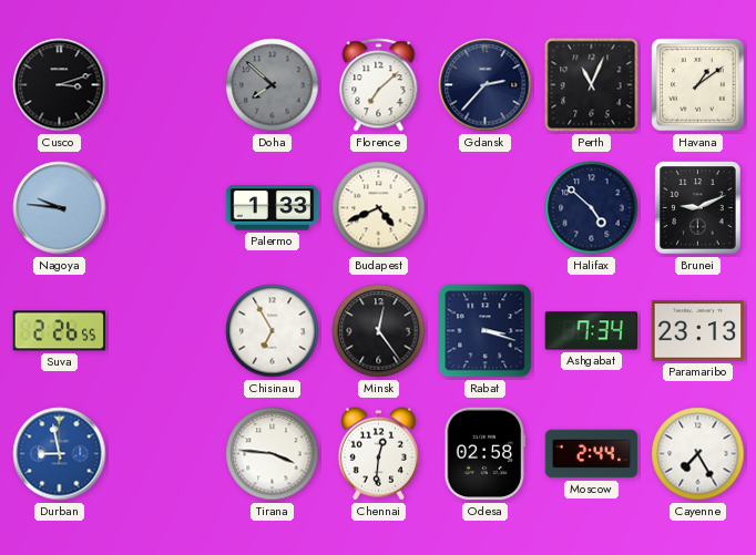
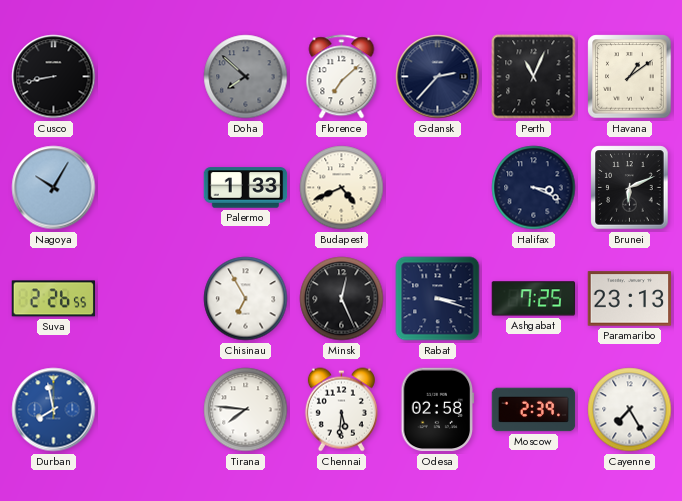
Cusco: 3:12 -> 8:43 (54, 77)
Nagoya: 9:46 -> 10:05 (54, 188)
Halifax: 4:52 -> 3:19 (534, 188)
Brunei: 9:11 -> 6:11 (630, 188)
Minsk: 12:24 -> 12:26 (342, 299)
Ashgabat: 7:34 -> 7:25 (534, 299)
Durban: 8:58 -> 7:58 (54, 410)
Tirana: 3:46 -> 7:46 (246, 410)
Chennai: 12:31 -> 5:31 (341, 410)
Moscow: 2:44 -> 2:39 (534, 410)
